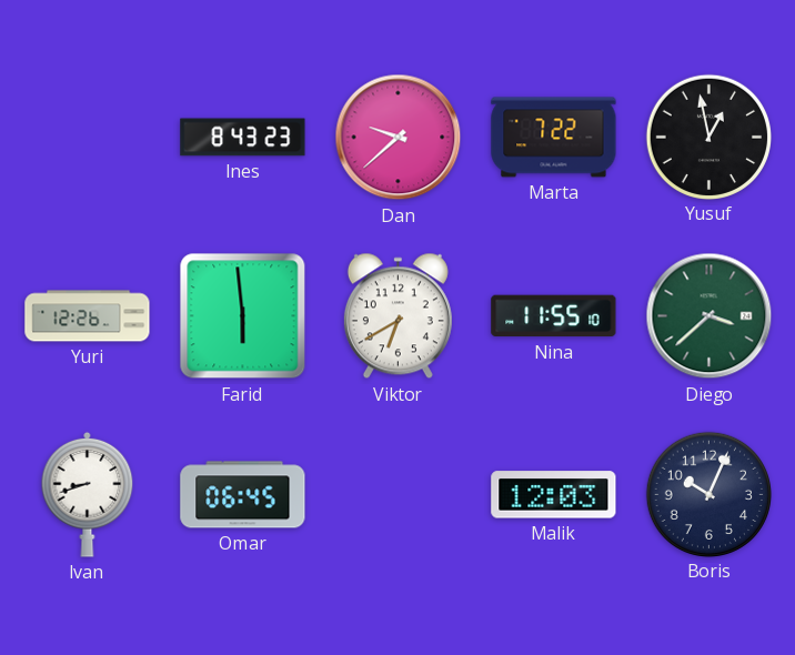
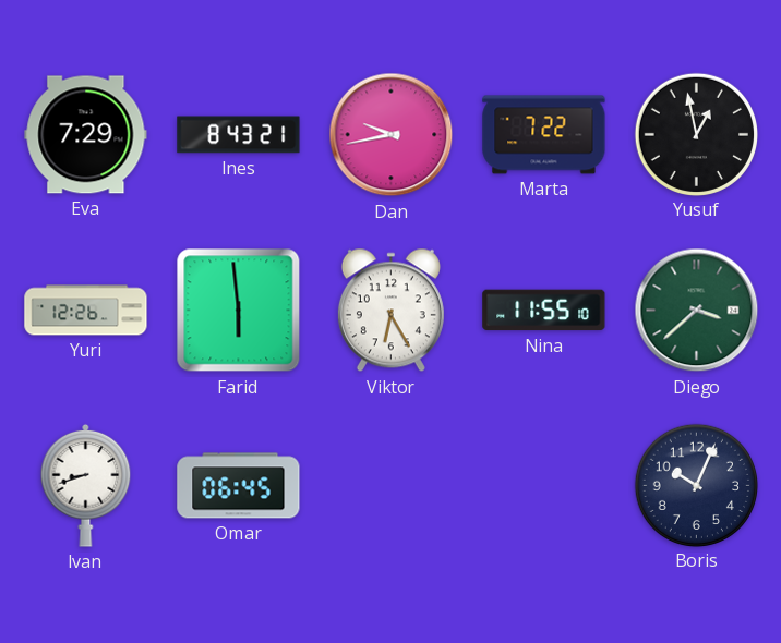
Eva: none -> 7:29 (86, 135)
Ines: 8:43:23 -> 8:43:21 (239, 135)
Dan: 9:38 -> 9:43 (392, 135)
Viktor: 6:40 -> 6:25 (390, 311)
Malik: 12:03 -> none (554, 495)
